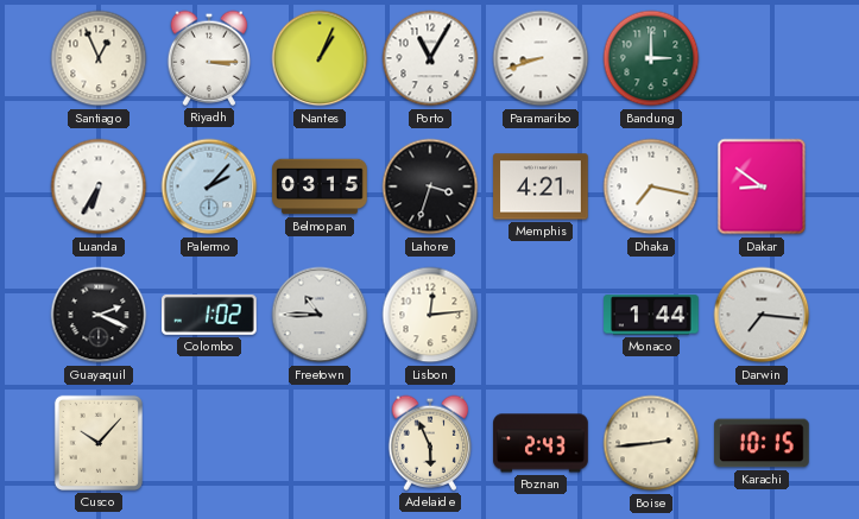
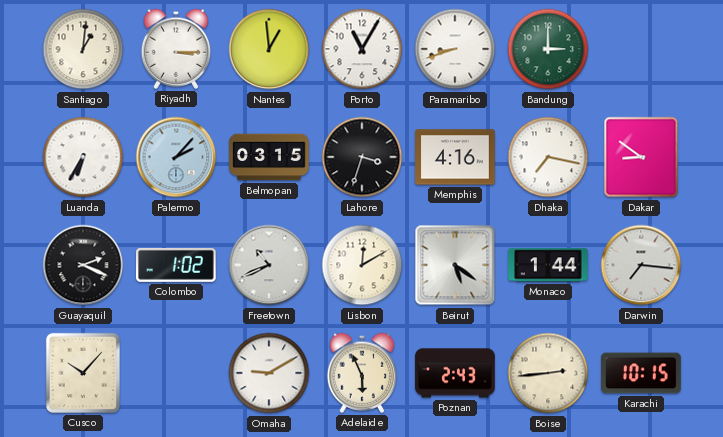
Santiago: 12:56 -> 1:01 (83, 49)
Nantes: 1:04 -> 12:59 (269, 49)
Memphis: 4:21 -> 4:16 (455, 157)
Freetown: 10:45 -> 10:41 (269, 265)
Lisbon: 12:14 -> 12:10 (362, 265)
Beirut: none -> 5:21 (455, 265)
Omaha: none -> 9:10 (269, 373)
